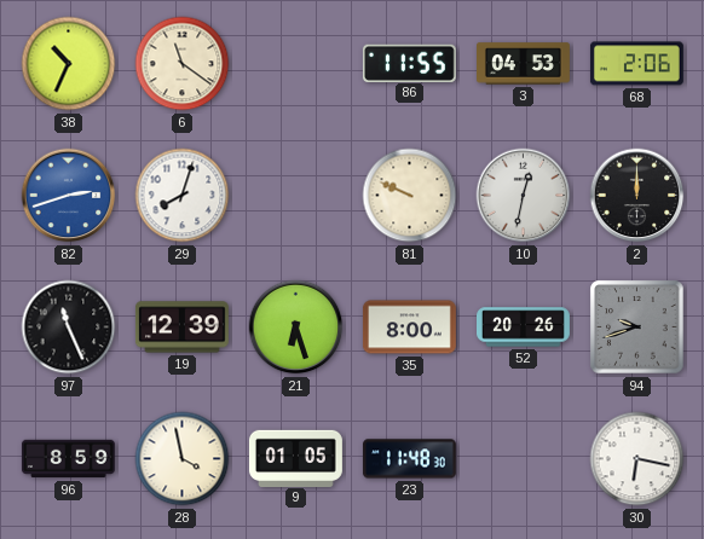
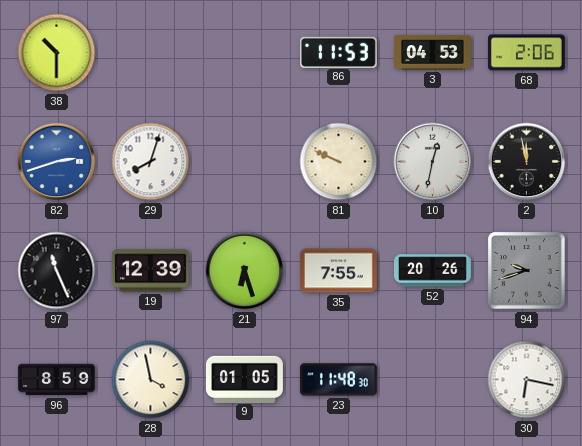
38: 10:34 -> 10:30 (57, 53)
6: 11:21 -> none (183, 64)
86: 11:55 -> 11:53 (338, 52)
2: 12:00 -> 11:58 (527, 162)
35: 8:00 -> 7:55 (338, 271)
